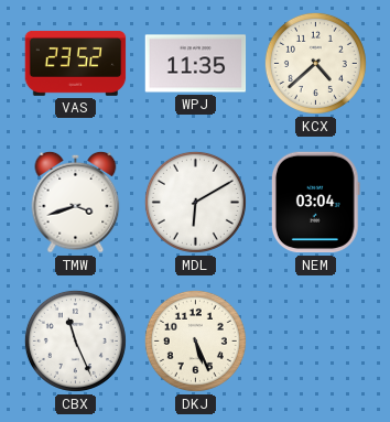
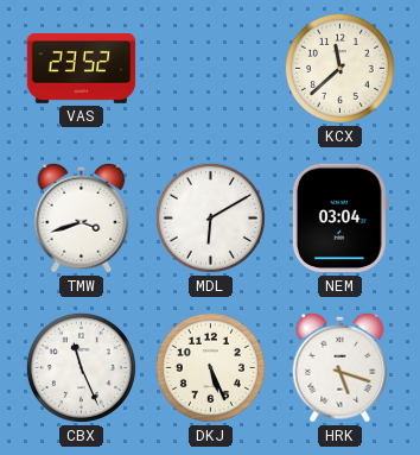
WPJ: 11:35 -> none (196, 64)
KCX: 4:38 -> 11:38 (339, 68)
HRK: none -> 5:18 (341, 367)
